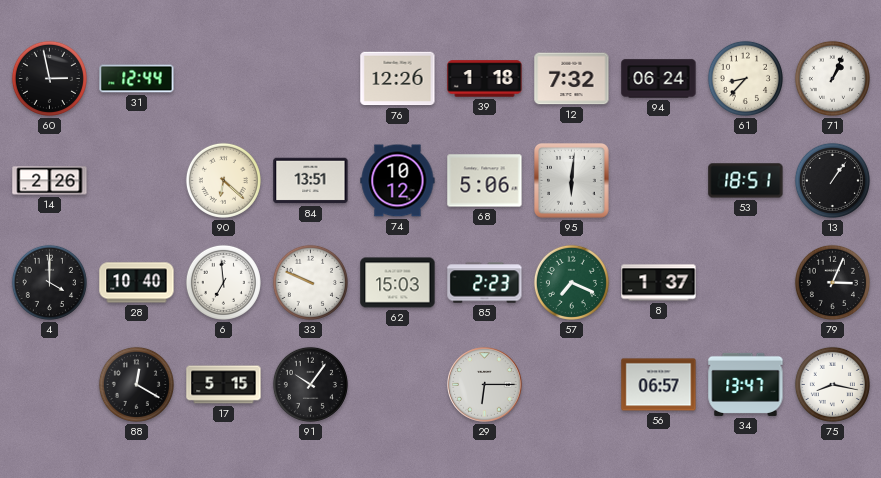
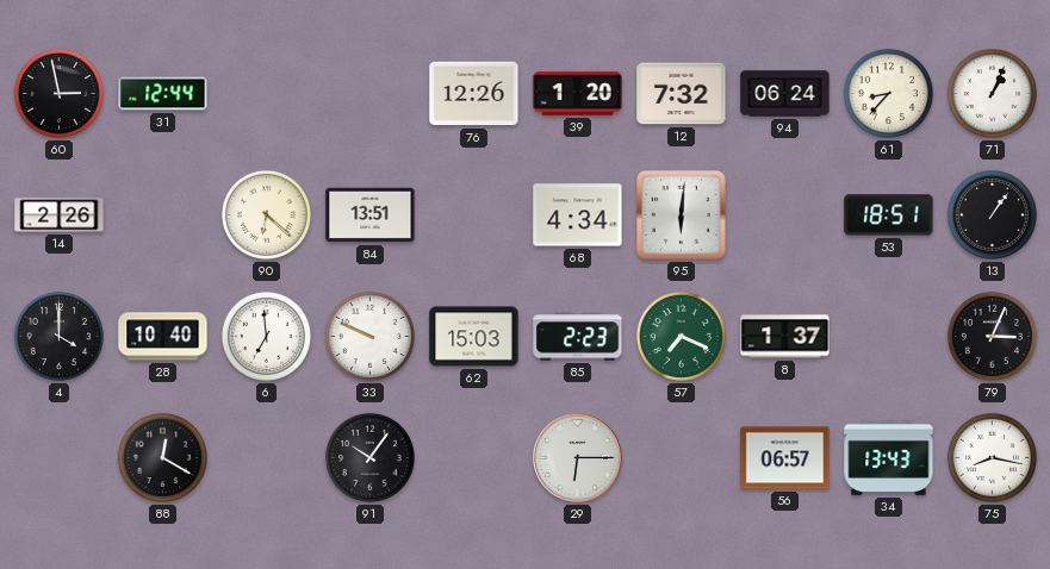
39: 1:18 -> 1:20 (578, 94)
74: 10:12 -> none (398, 181)
68: 5:06 -> 4:34 (578, 215)
17: 5:15 -> none (224, 385)
34: 13:47 -> 13:43 (889, 457)
